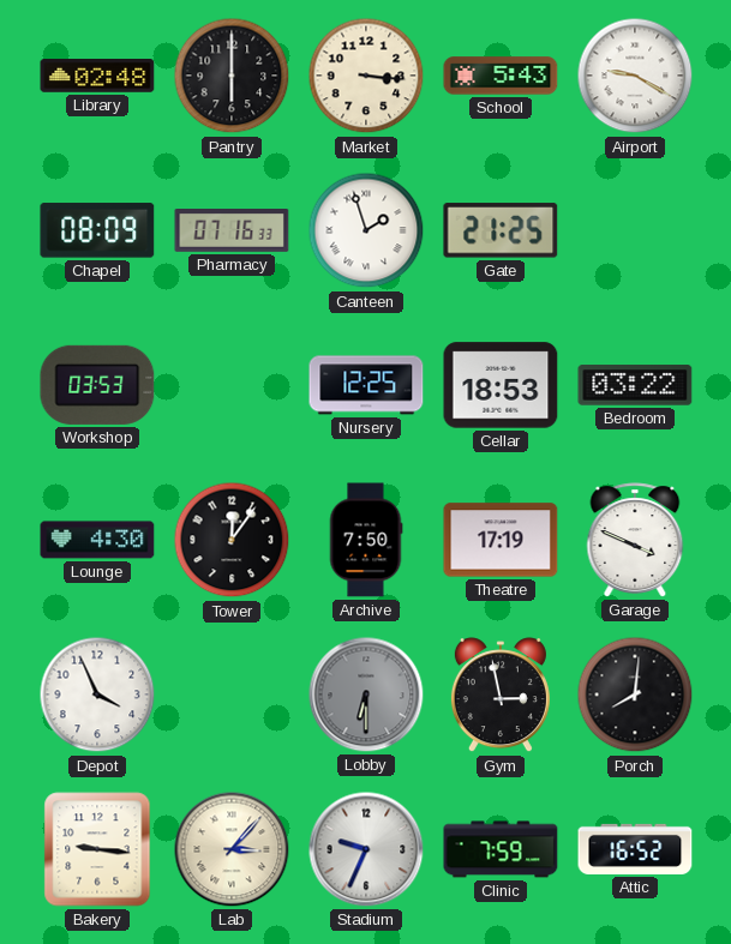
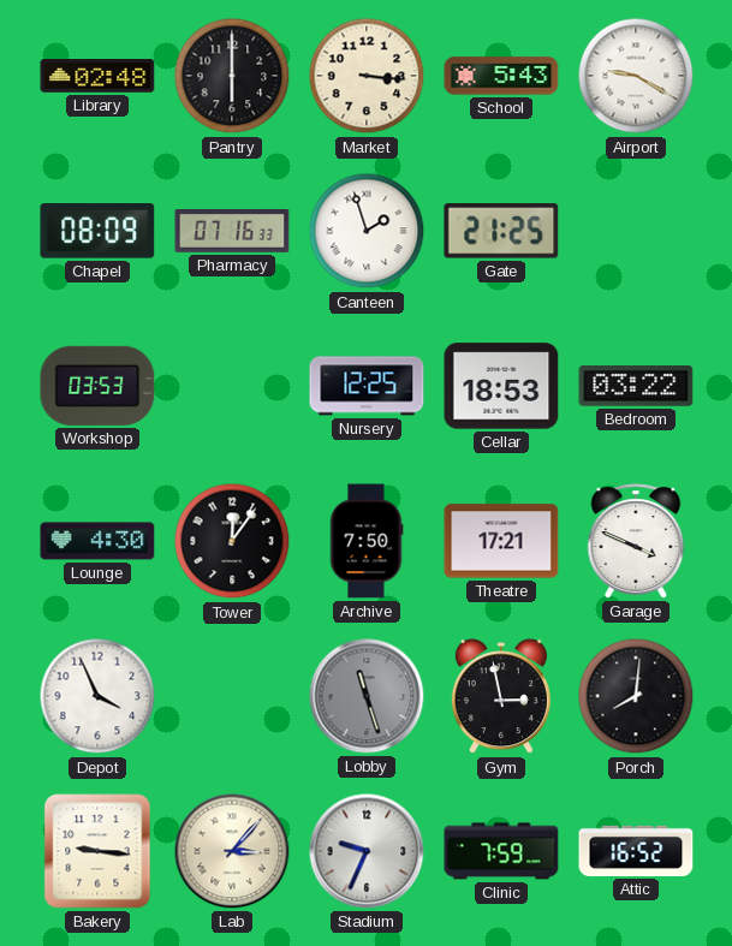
Theatre: 17:19 -> 17:21 (501, 541)
Lobby: 6:30 -> 11:27 (367, 696)
